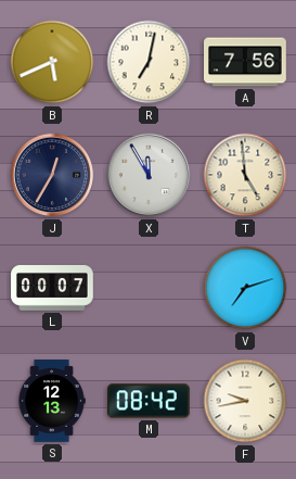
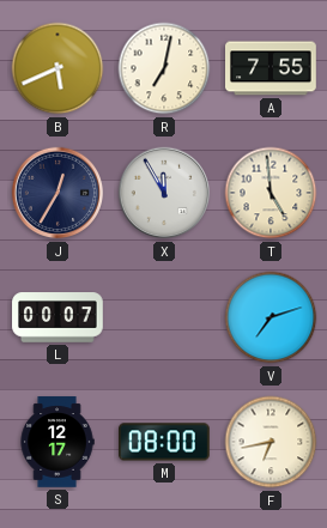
A: 7:56 -> 7:55 (272, 68)
S: 12:13 -> 12:17 (57, 442)
M: 08:42 -> 08:00 (165, 442)
F: 9:43 -> 6:43 (271, 442)
